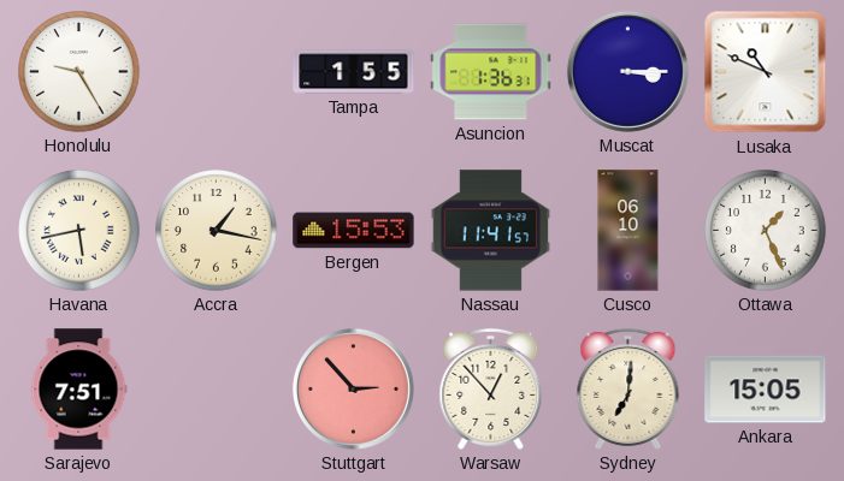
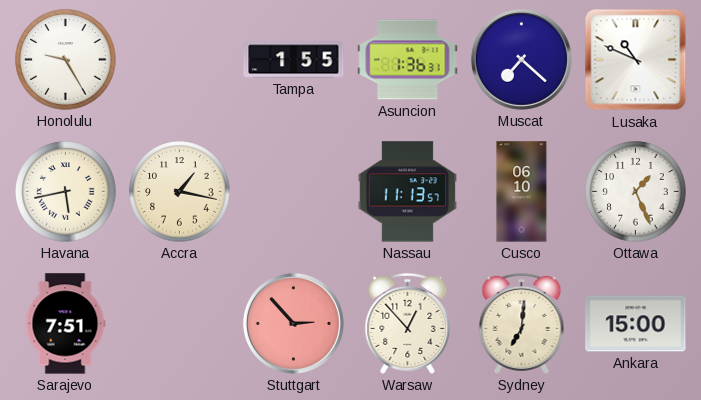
Muscat: 3:15 -> 7:22 (521, 59)
Bergen: 15:53 -> none (354, 231)
Nassau: 11:41 -> 11:13 (407, 192)
Ankara: 15:05 -> 15:00 (636, 324)
